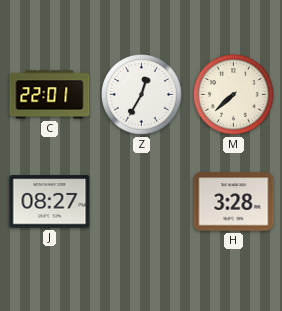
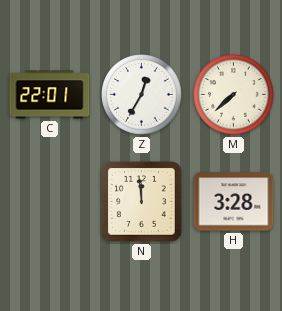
J: 08:27 -> none (50, 202)
N: none -> 11:59 (141, 201)
